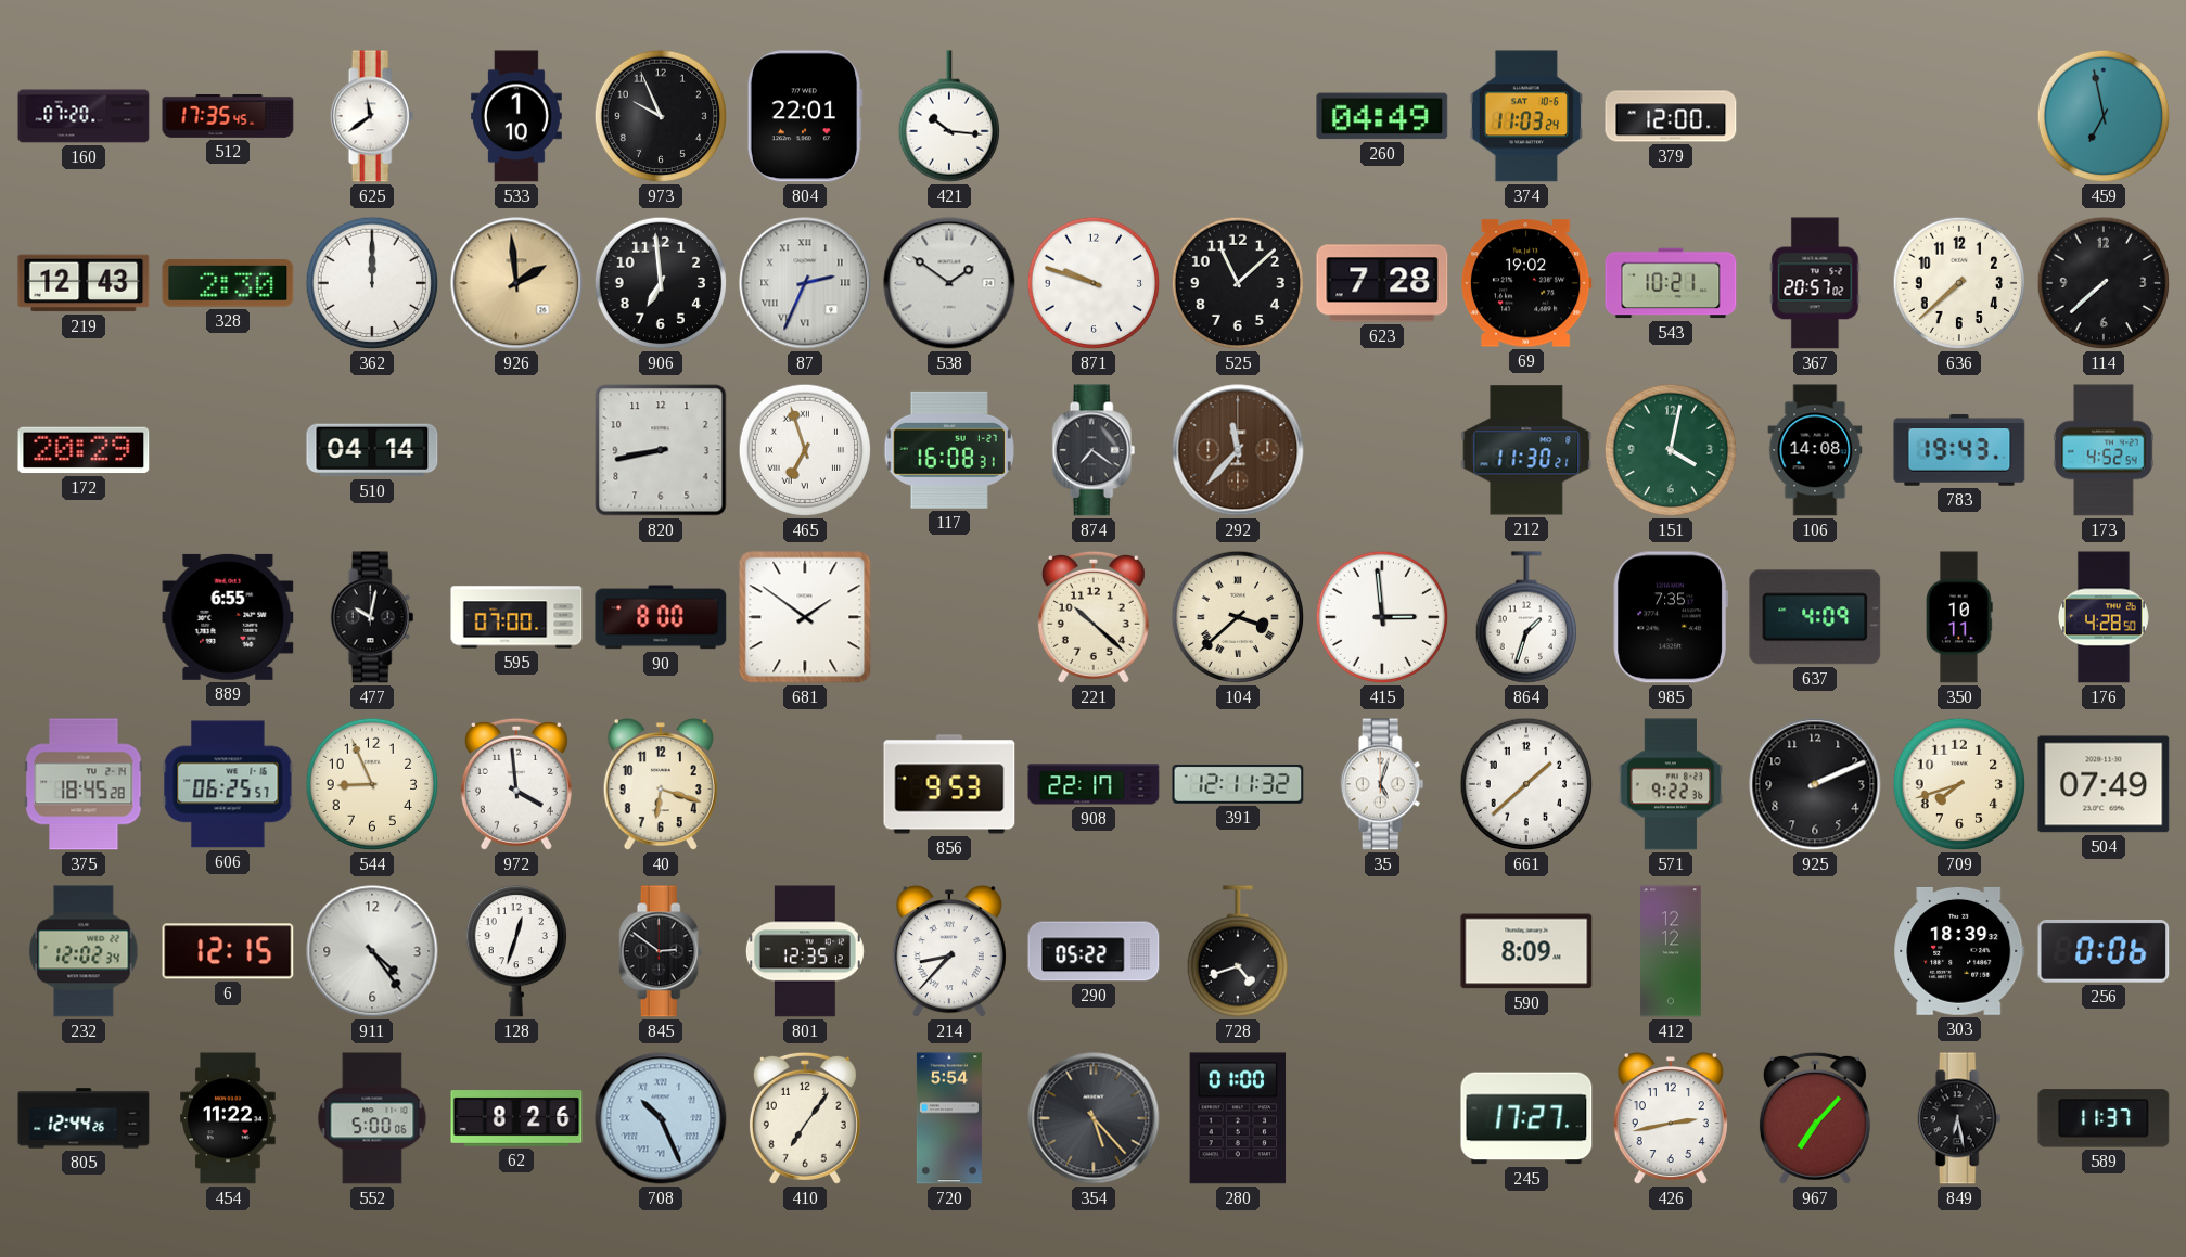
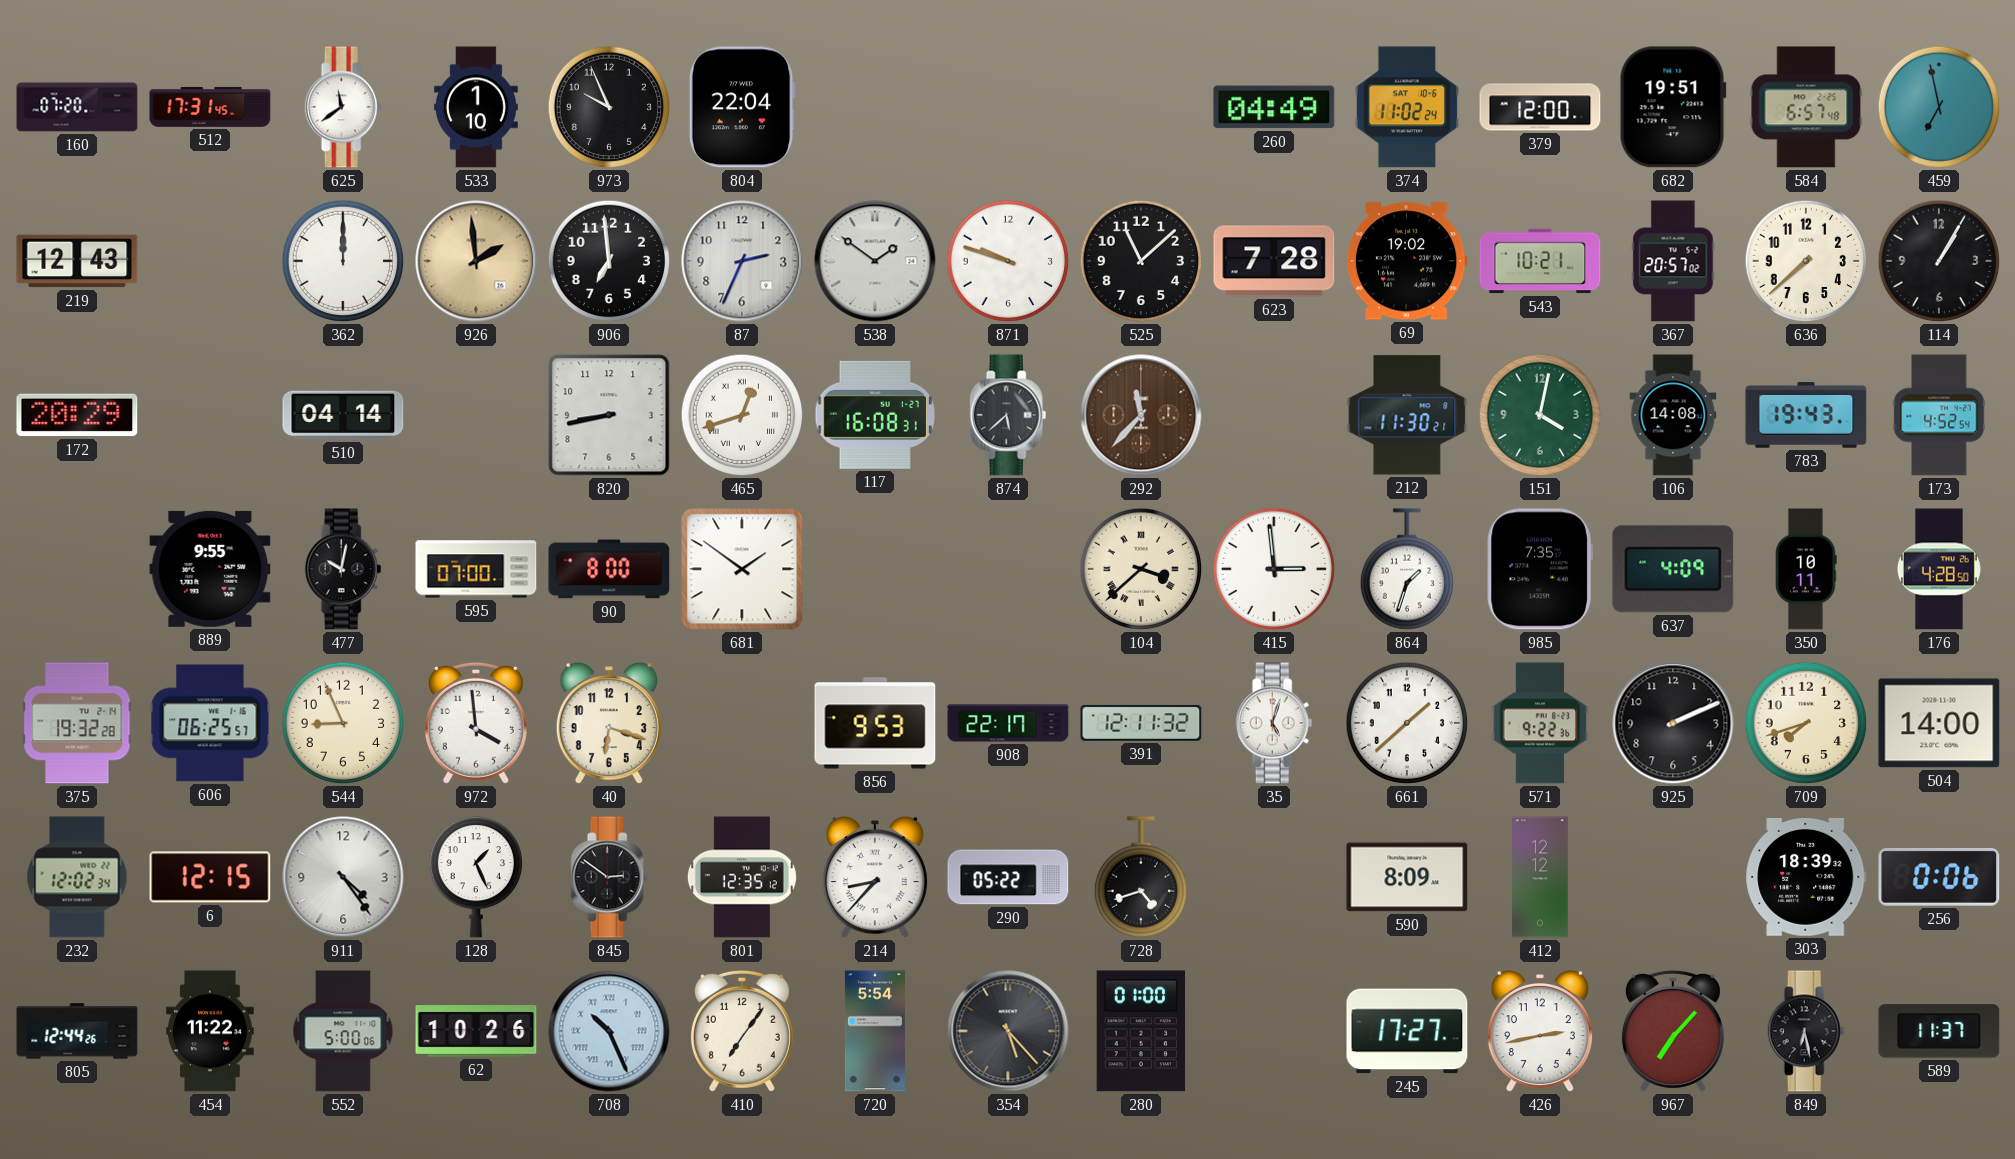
512: 17:35 -> 17:31 (210, 107)
804: 22:01 -> 22:04 (742, 107)
421: 10:16 -> none (948, 116)
374: 11:03 -> 11:02 (1406, 107)
682: none -> 19:51 (1673, 107)
584: none -> 6:57 (1806, 107)
328: 2:30 -> none (228, 283)
87 numerals: Roman -> Arabic (742, 261)
114: 7:38 -> 1:05 (1939, 261)
465: 6:57 -> 12:42 (742, 415)
874: 7:21 -> 5:38 (1008, 415)
889: 6:55 -> 9:55 (210, 569)
221: 10:22 -> none (1094, 617)
375: 18:45 -> 19:32 (77, 723)
504: 07:49 -> 14:00 (1939, 723)
128: 12:33 -> 1:26 (475, 877)
62: 8:26 -> 10:26 (476, 1031)
